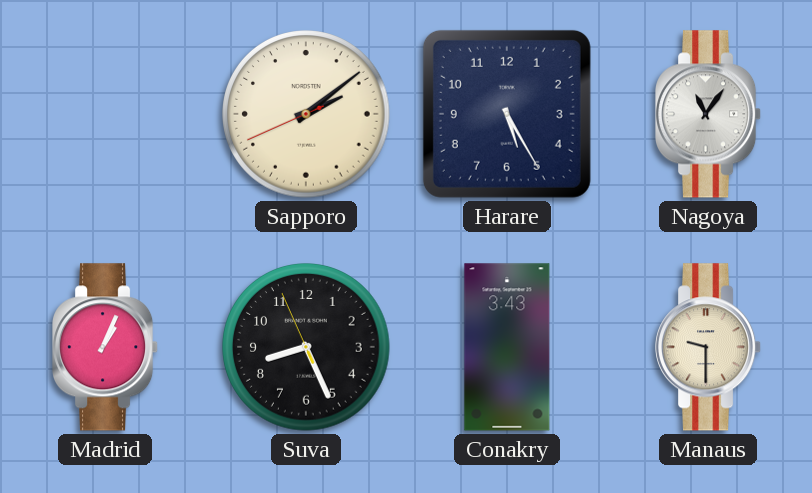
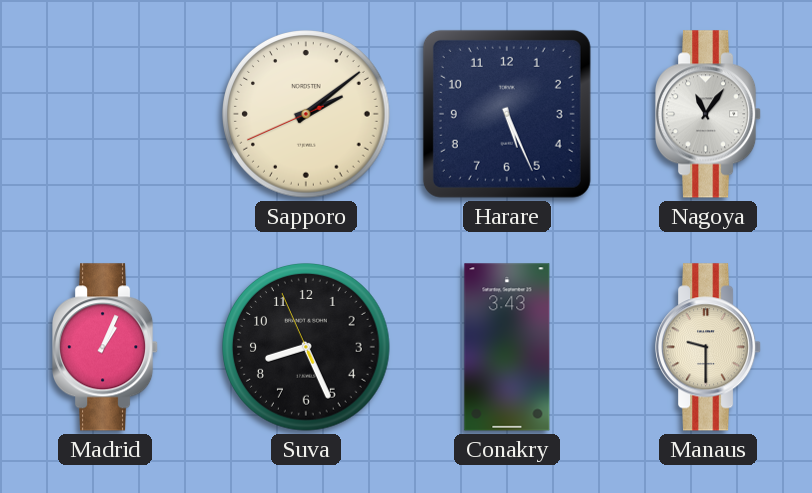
Harare: 5:25 -> 5:26 (507, 114)
